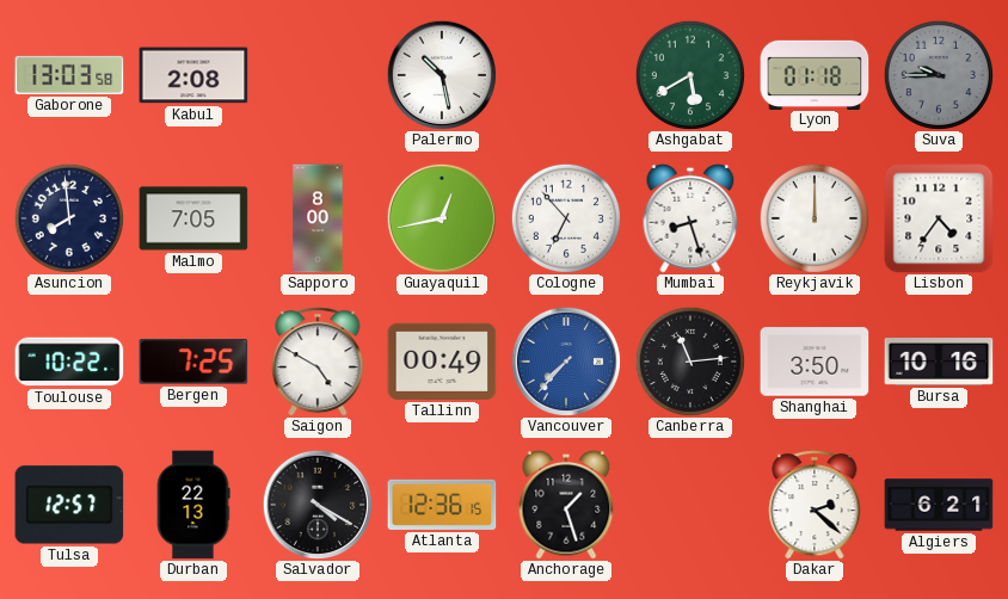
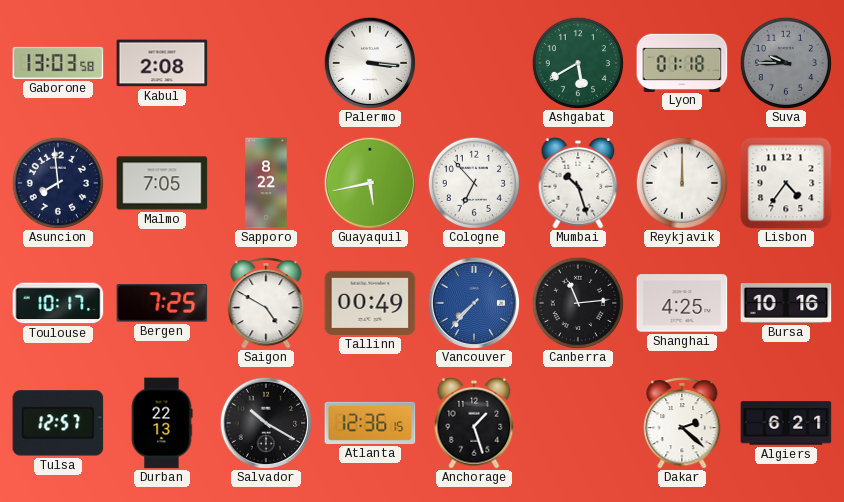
Palermo: 10:28 -> 3:16 (369, 62)
Sapporo: 8:00 -> 8:22 (266, 183)
Guayaquil: 12:43 -> 5:43 (369, 182)
Mumbai: 8:27 -> 10:27 (578, 183)
Toulouse: 10:22 -> 10:17 (58, 303)
Shanghai: 3:50 -> 4:25 (682, 303)
Salvador: 4:20 -> 10:20 (265, 422)
